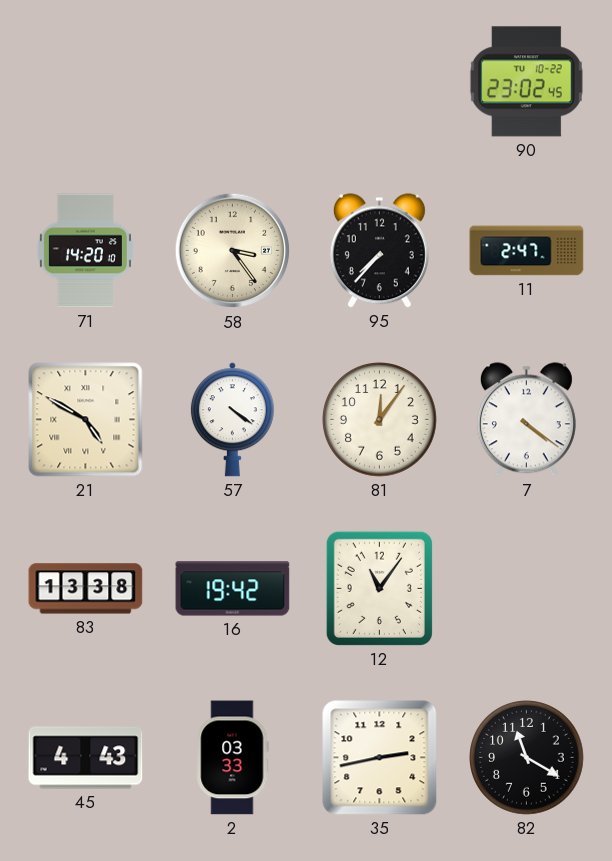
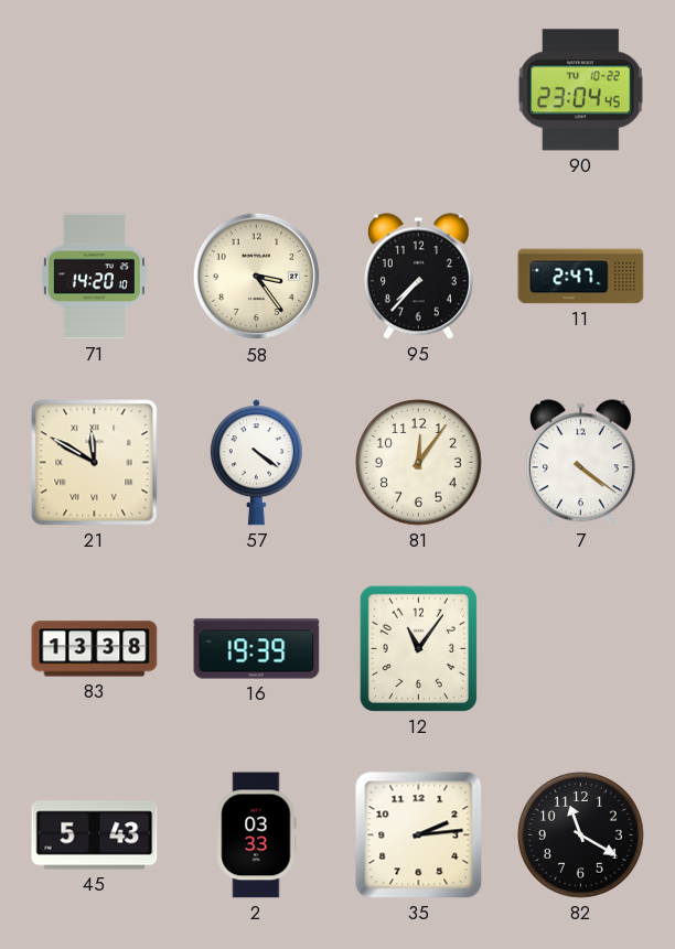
90: 23:02 -> 23:04 (580, 90)
21: 4:50 -> 11:50 (95, 463)
16: 19:42 -> 19:39 (257, 649)
45: 4:43 -> 5:43 (95, 835)
35: 2:43 -> 2:14 (419, 835)
